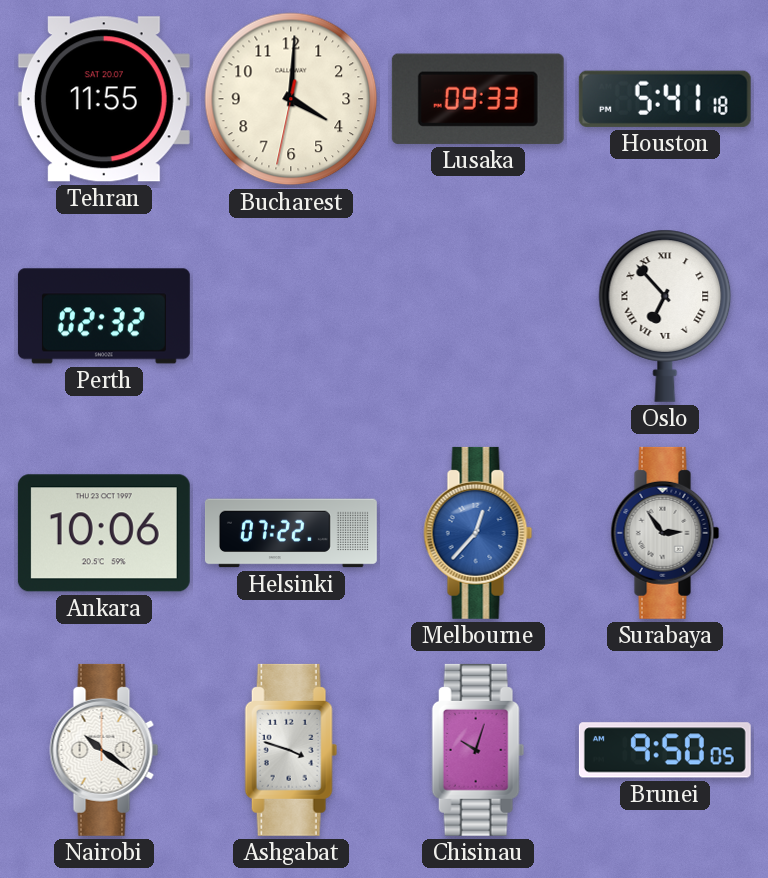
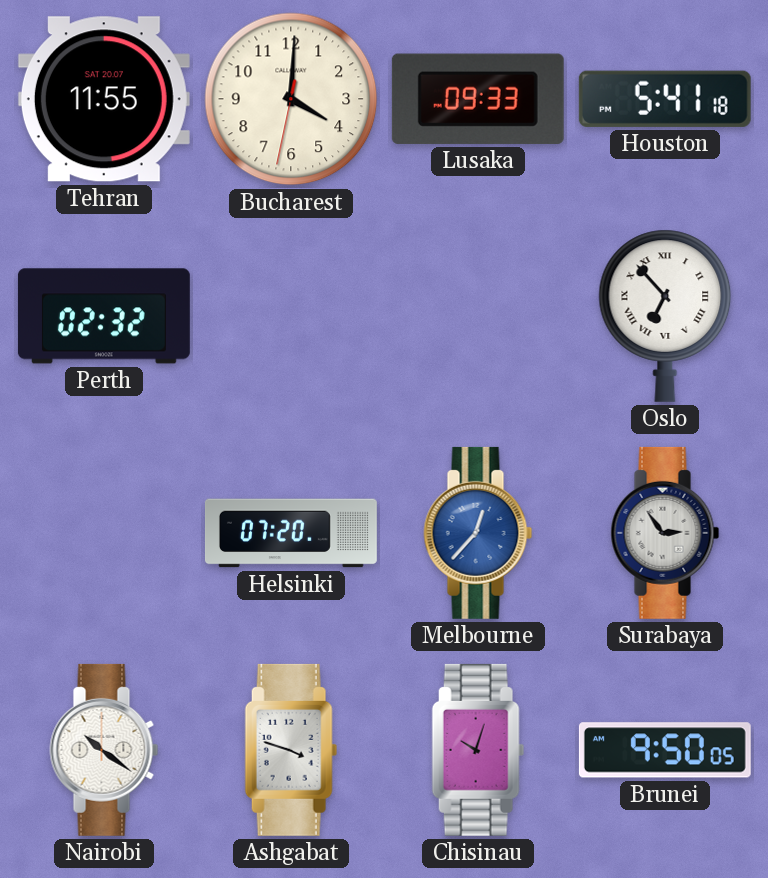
Ankara: 10:06 -> none (104, 533)
Helsinki: 07:22 -> 07:20 (291, 533)
